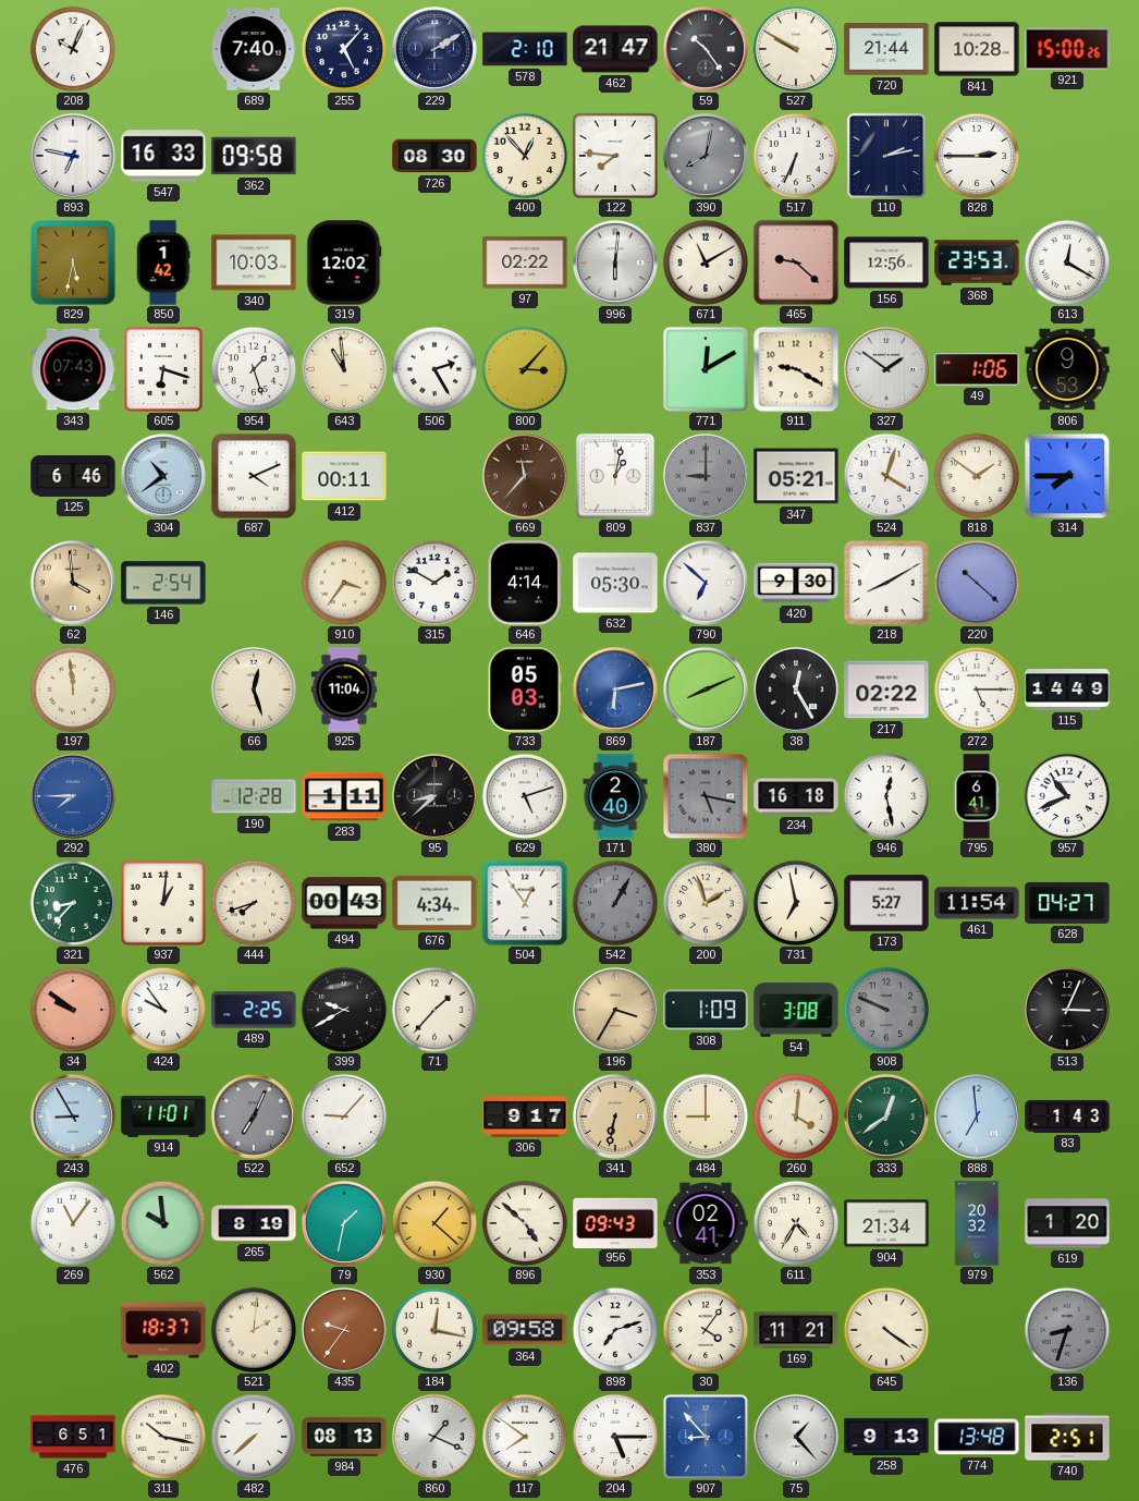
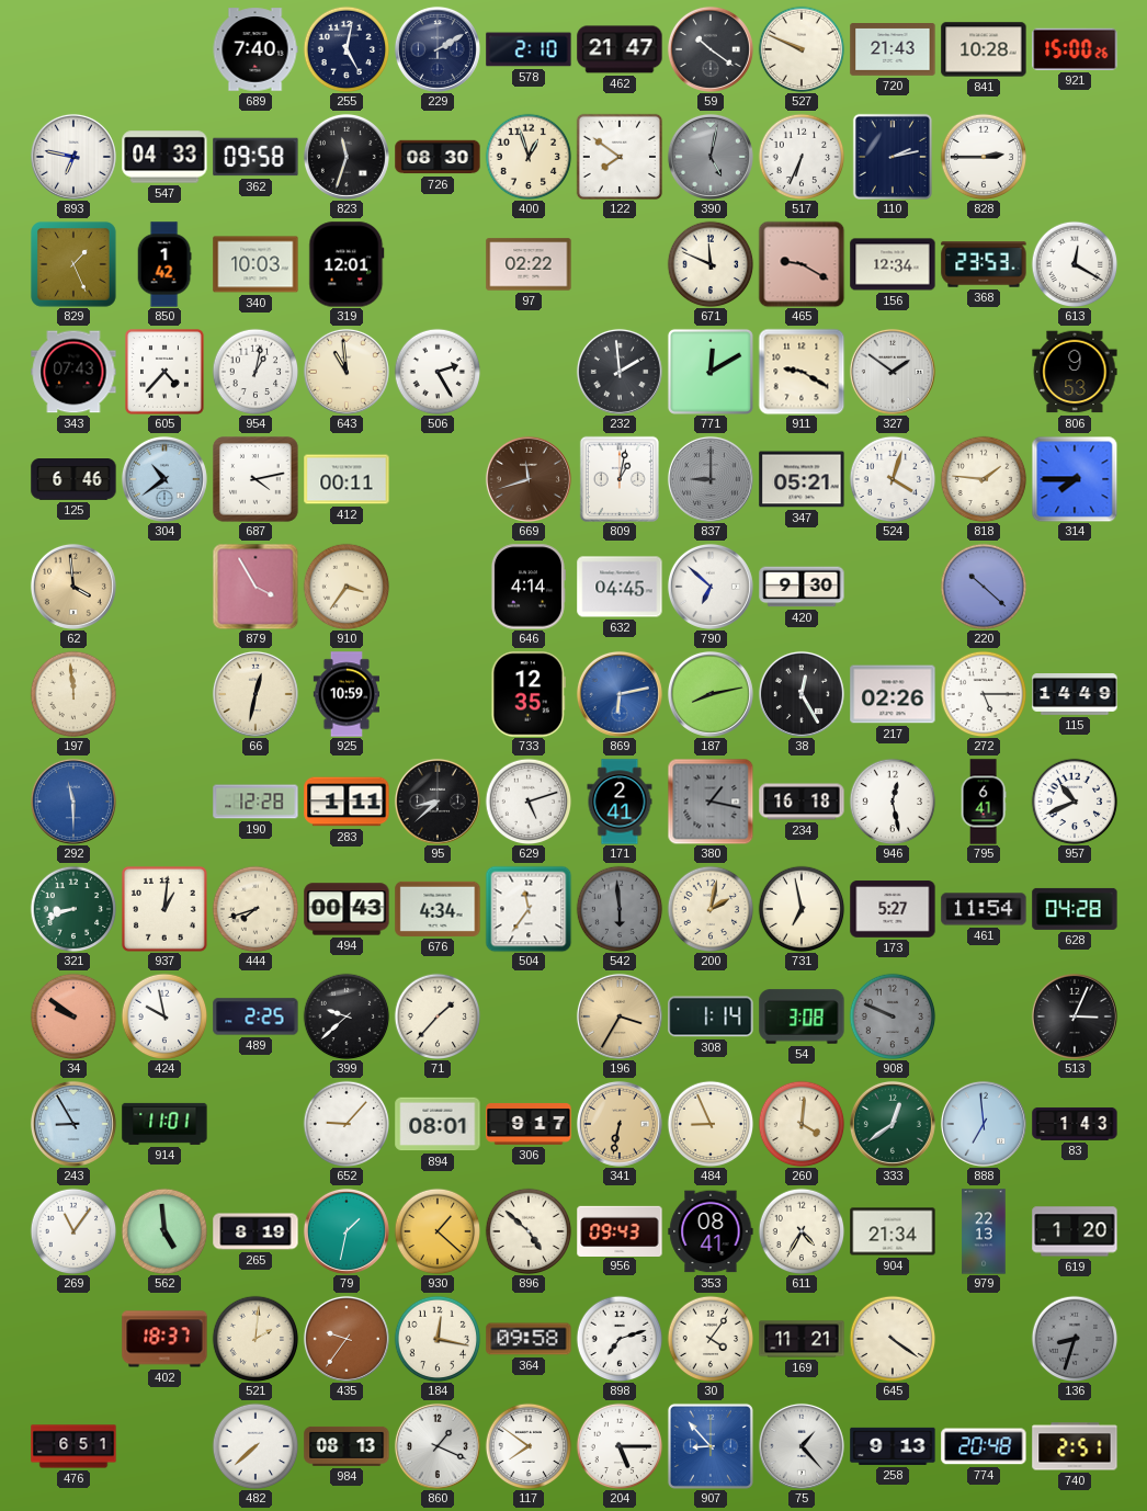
208: 10:04 -> none (73, 49)
255: 5:07 -> 5:02 (347, 49)
59: 10:24 -> 10:21 (711, 49)
527: 9:50 -> 9:49 (802, 49)
720: 21:44 -> 21:43 (893, 50)
547: 16:33 -> 04:33 (164, 157)
823: none -> 11:33 (347, 157)
400: 12:53 -> 12:57 (529, 157)
122: 7:46 -> 7:51 (620, 157)
390: 8:02 -> 5:02 (711, 157)
829: 5:32 -> 1:26 (73, 264)
319: 12:02 -> 12:01 (347, 264)
996: 6:01 -> none (615, 263)
671: 11:10 -> 11:49 (711, 264)
465: 9:22 -> 9:20 (802, 264)
156: 12:56 -> 12:34 (893, 264)
605: 6:18 -> 4:37 (166, 373)
954: 1:27 -> 1:02 (255, 372)
800: 3:07 -> none (525, 369)
232: none -> 1:59 (620, 372)
49: 1:06 -> none (977, 369)
687: 4:11 -> 4:13 (255, 479)
669: 11:37 -> 11:42 (529, 479)
818: 1:51 -> 1:46 (984, 479)
146: 2:54 -> none (163, 583)
879: none -> 3:55 (255, 587)
315: 1:50 -> none (434, 583)
632: 05:30 -> 04:45 (620, 587)
218: 8:10 -> none (886, 583)
66: 12:27 -> 12:32 (255, 694)
925: 11:04 -> 10:59 (345, 694)
733: 05:03 -> 12:35 (529, 694)
187: 8:11 -> 8:13 (711, 694)
217: 02:22 -> 02:26 (893, 694)
292: 7:45 -> 11:30 (73, 802)
171: 2:40 -> 2:41 (620, 802)
380: 5:17 -> 1:17 (711, 802)
321: 8:37 -> 8:42 (73, 909)
504: 12:54 -> 11:36 (529, 909)
542: 1:05 -> 5:59 (620, 909)
200: 1:57 -> 2:02 (711, 909)
628: 04:27 -> 04:28 (1075, 909)
424: 9:54 -> 9:58 (164, 1016)
399: 9:40 -> 9:38 (347, 1016)
308: 1:09 -> 1:14 (711, 1016)
522: 7:04 -> none (254, 1116)
894: none -> 08:01 (438, 1124)
484: 9:00 -> 8:56 (711, 1124)
562: 9:59 -> 4:59 (164, 1231)
353: 02:41 -> 08:41 (711, 1231)
979: 20:32 -> 22:13 (984, 1231)
311: 10:17 -> none (163, 1437)
774: 13:48 -> 20:48 (984, 1446)
